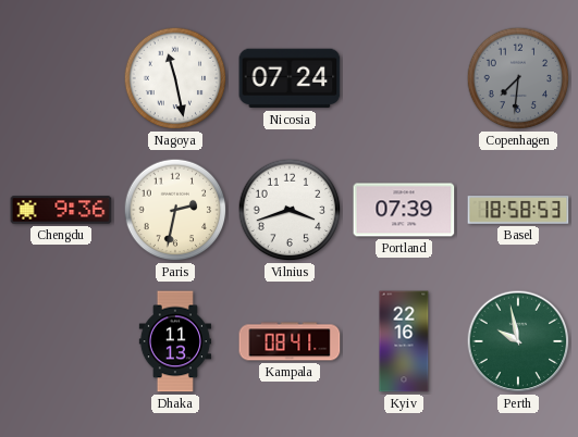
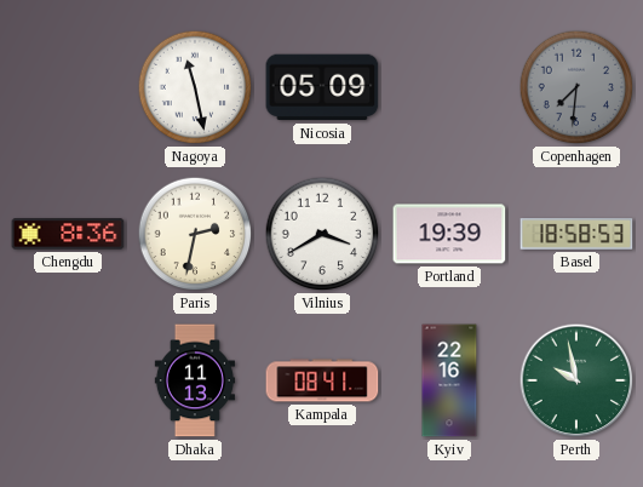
Nicosia: 07:24 -> 05:09 (322, 87)
Chengdu: 9:36 -> 8:36 (68, 234)
Vilnius: 3:42 -> 3:40 (322, 234)
Portland: 07:39 -> 19:39 (449, 234)
